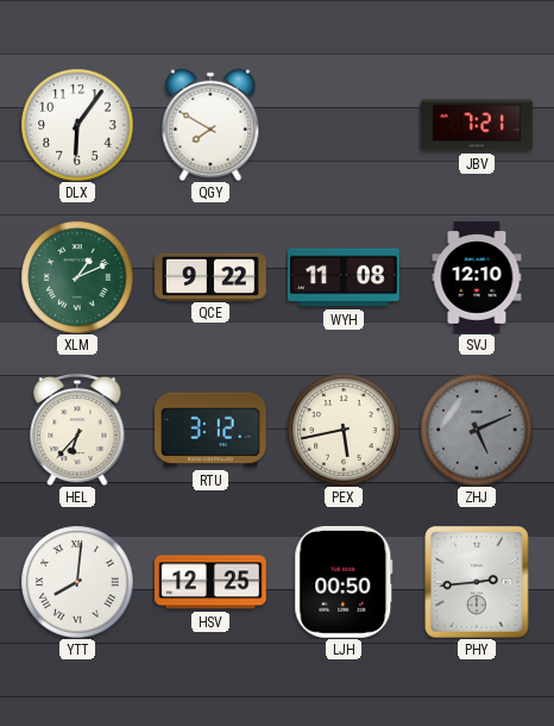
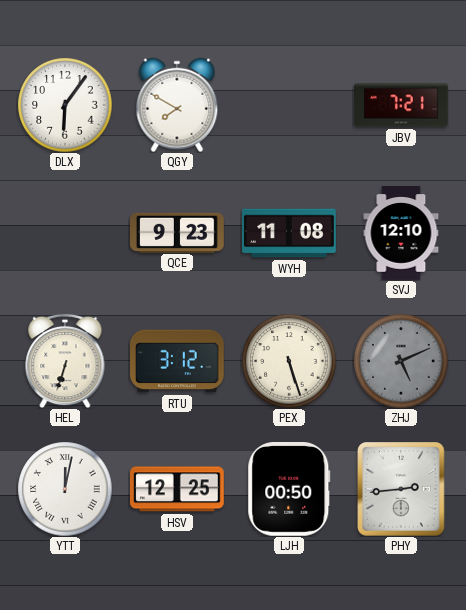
XLM: 1:11 -> none (77, 277)
QCE: 9:22 -> 9:23 (177, 232)
HEL: 6:37 -> 6:33 (65, 361)
PEX: 5:43 -> 5:27 (289, 361)
YTT: 8:01 -> 12:02 (65, 489)
